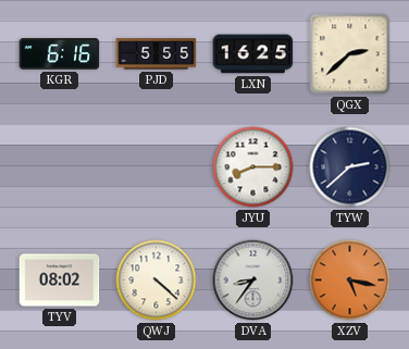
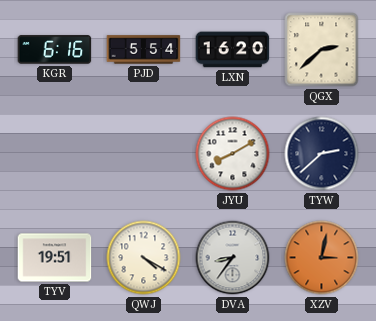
PJD: 5:55 -> 5:54 (144, 50)
LXN: 16:25 -> 16:20 (233, 50)
JYU: 8:15 -> 8:10 (233, 154)
TYV: 08:02 -> 19:51 (55, 258)
QWJ: 4:22 -> 4:20 (144, 258)
XZV: 5:17 -> 3:02 (322, 258)
